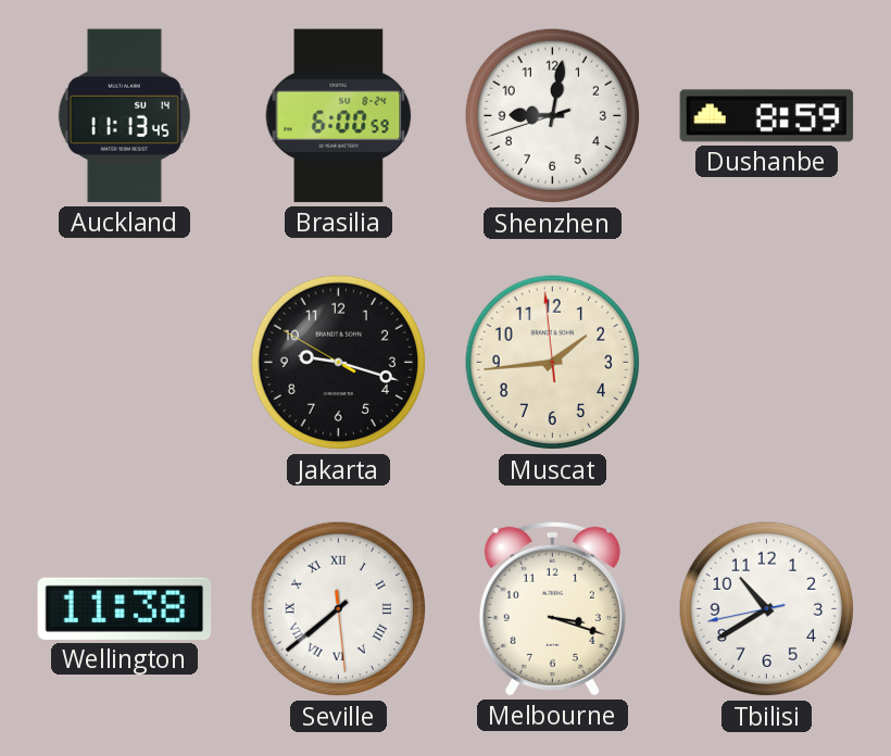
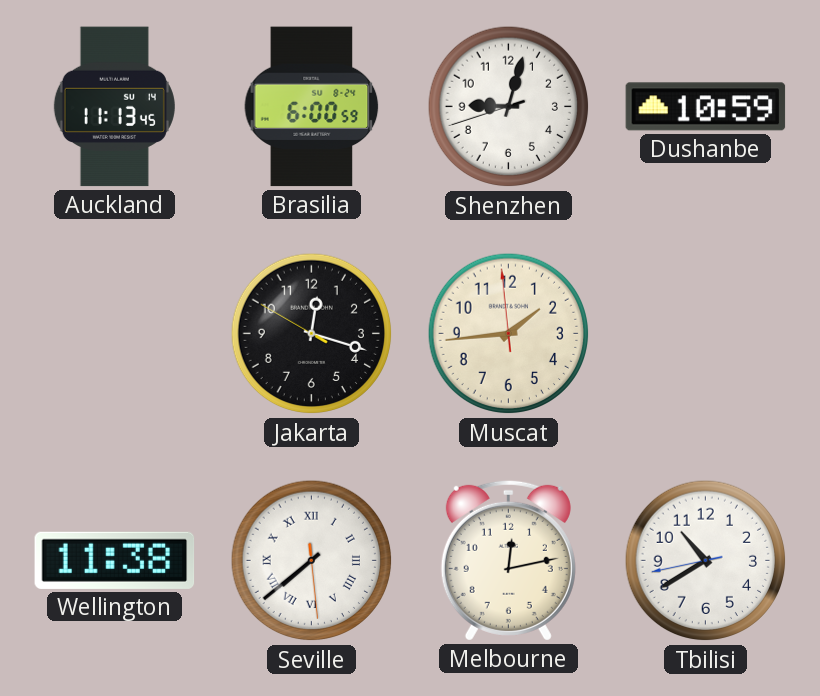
Shenzhen: 9:01 -> 9:02 (509, 107)
Dushanbe: 8:59 -> 10:59 (706, 107)
Jakarta: 9:17 -> 12:17 (312, 334)
Melbourne: 3:18 -> 12:13 (508, 560)
